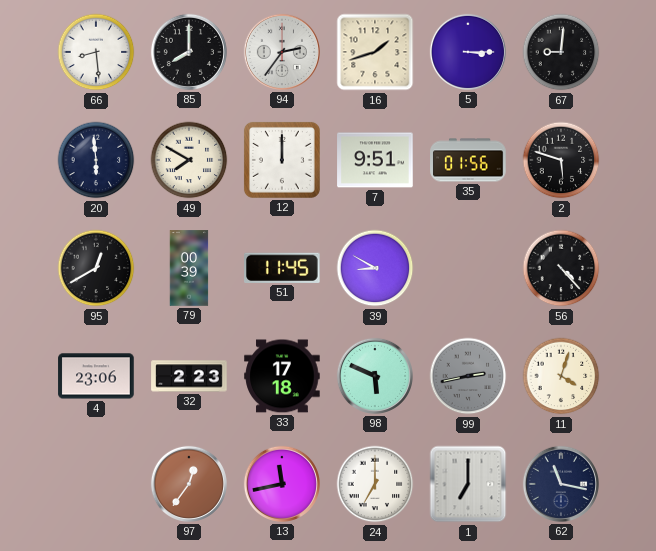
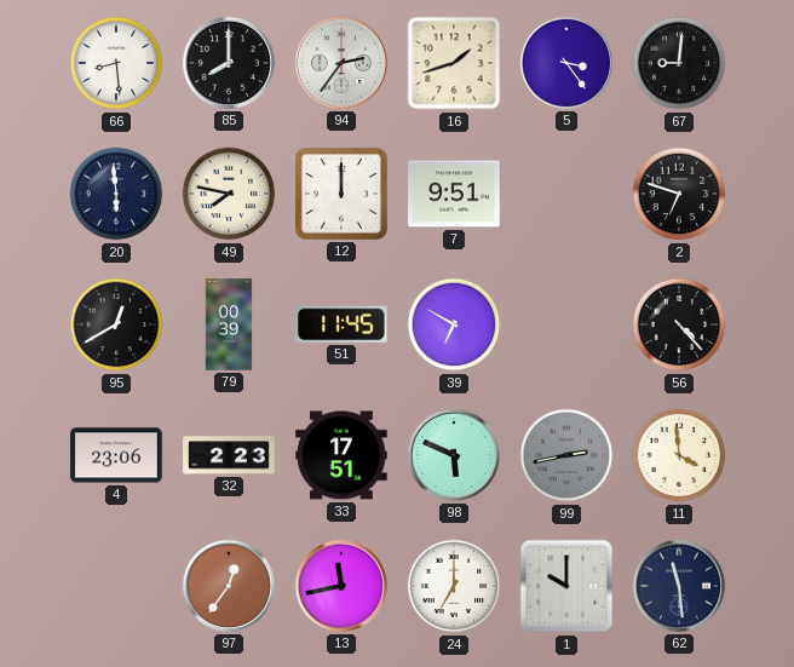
5: 3:15 -> 3:24 (566, 63)
49: 7:50 -> 7:47 (229, 194)
35: 01:56 -> none (468, 160)
2: 5:48 -> 6:48 (679, 194)
39: 8:50 -> 6:50 (454, 324)
33: 17:18 -> 17:51 (341, 455)
11: 4:03 -> 3:59 (679, 455)
1: 7:00 -> 10:00 (566, 586)
62: 11:17 -> 11:29 (679, 586)
